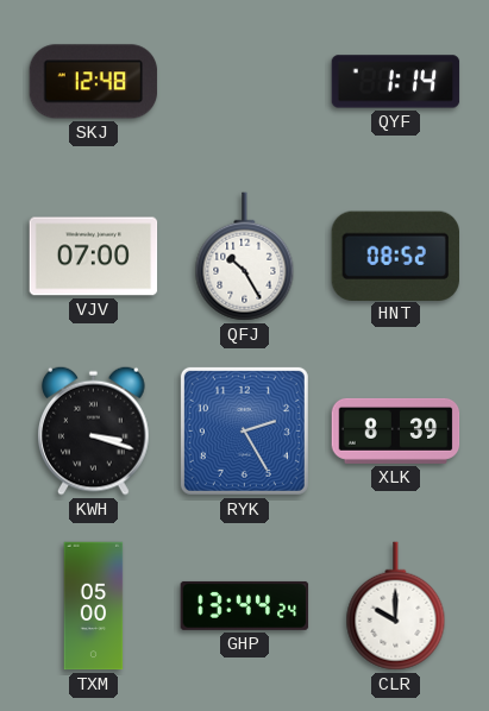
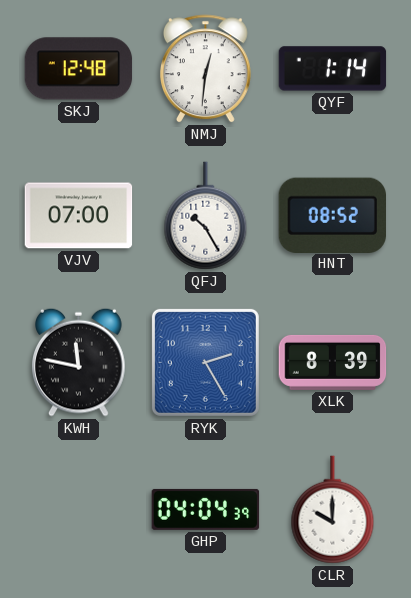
NMJ: none -> 12:31 (205, 69)
KWH: 3:18 -> 11:47 (79, 362)
TXM: 05:00 -> none (94, 606)
GHP: 13:44 -> 04:04 (206, 509)
